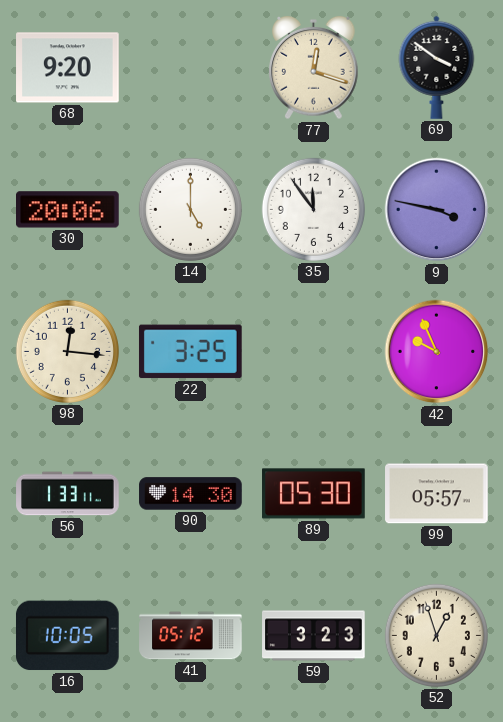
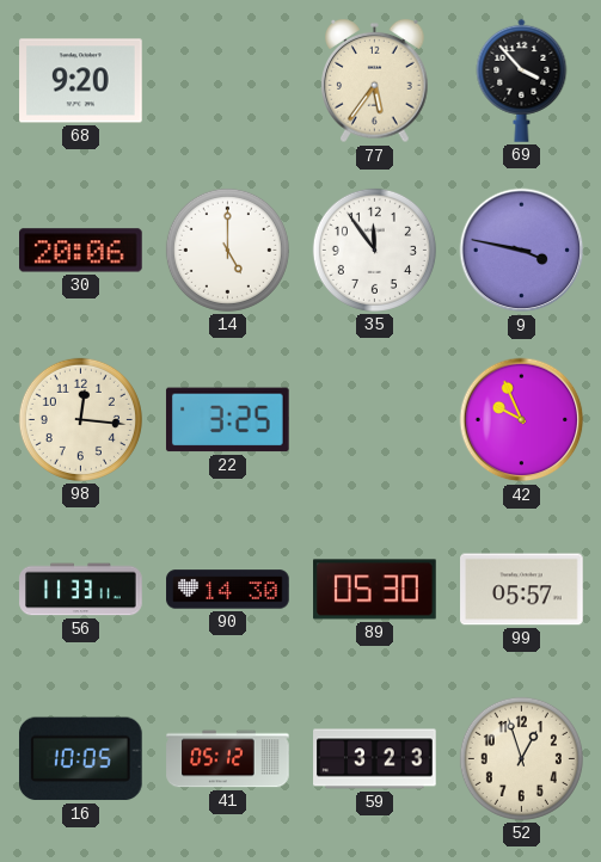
77: 12:18 -> 5:36 (375, 81)
69: 3:51 -> 3:53 (522, 80)
56: 1:33 -> 11:33 (81, 590)
